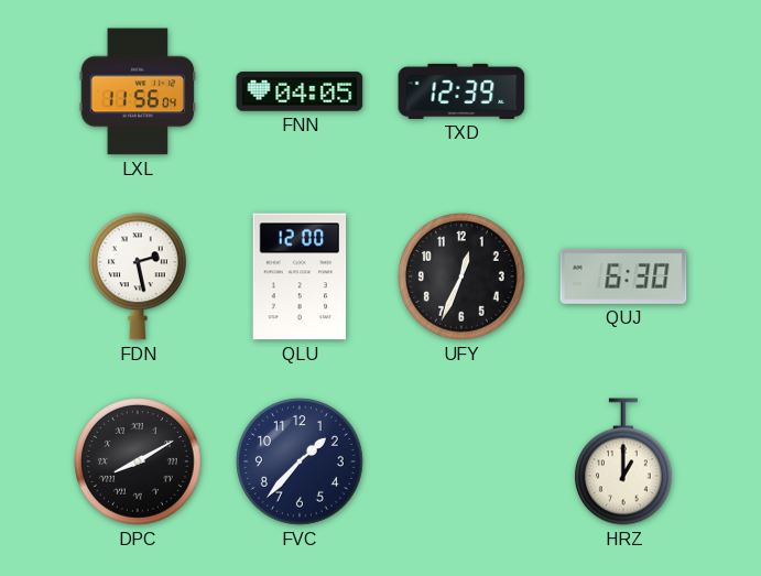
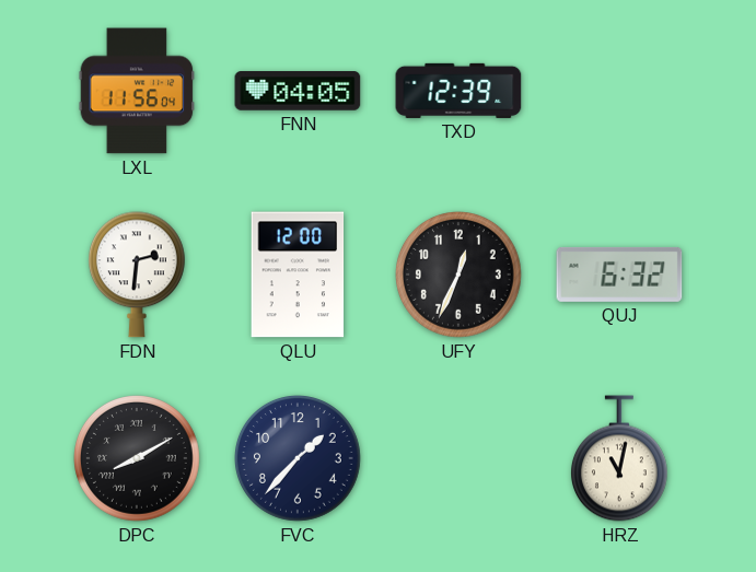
FDN: 2:28 -> 2:31 (137, 275)
QUJ: 6:30 -> 6:32 (619, 275)
HRZ: 1:00 -> 11:02 (619, 458)
